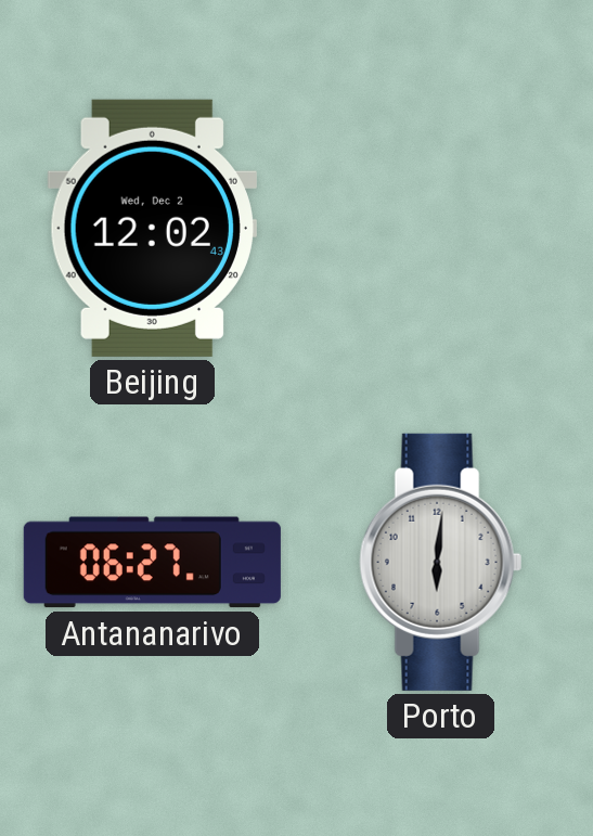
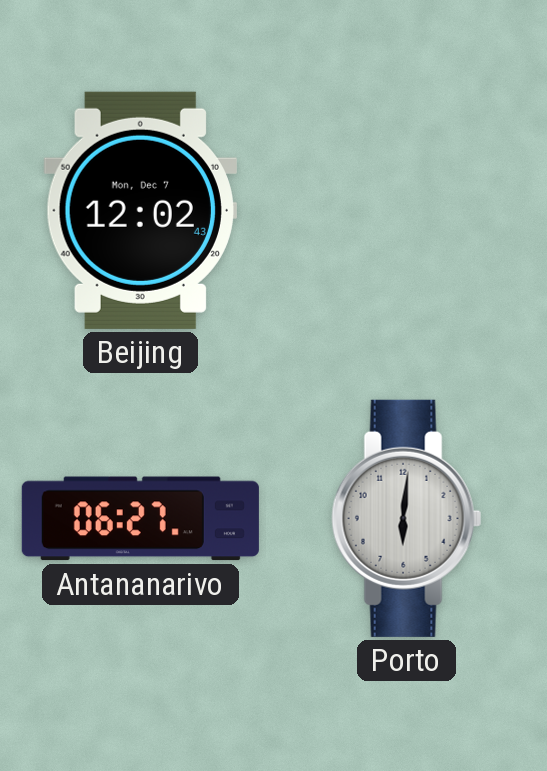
Beijing date: Wed, Dec 2 -> Mon, Dec 7 (140, 210)
